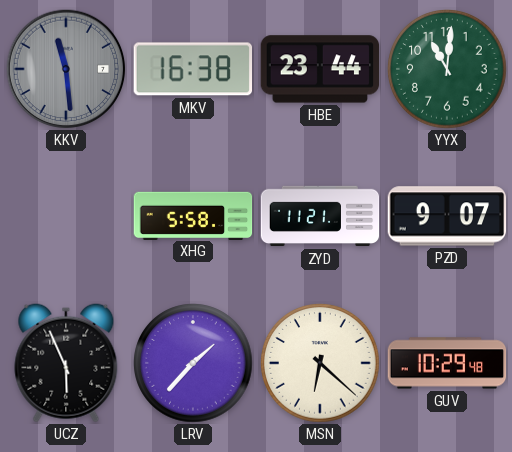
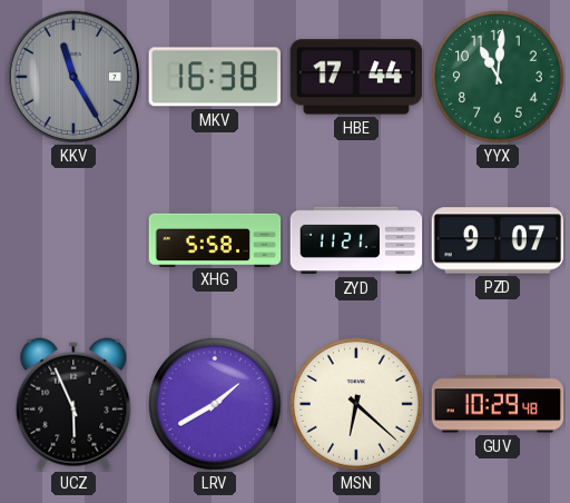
KKV: 11:29 -> 11:25 (73, 77)
HBE: 23:44 -> 17:44 (356, 77)
LRV: 1:37 -> 1:40 (215, 404)
